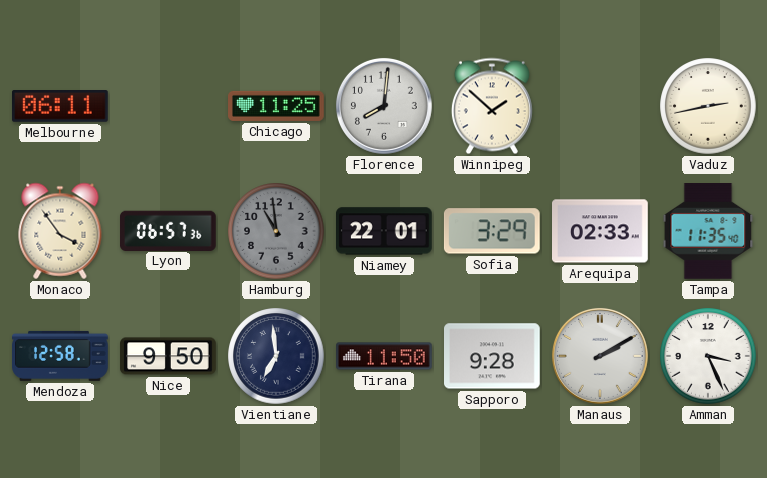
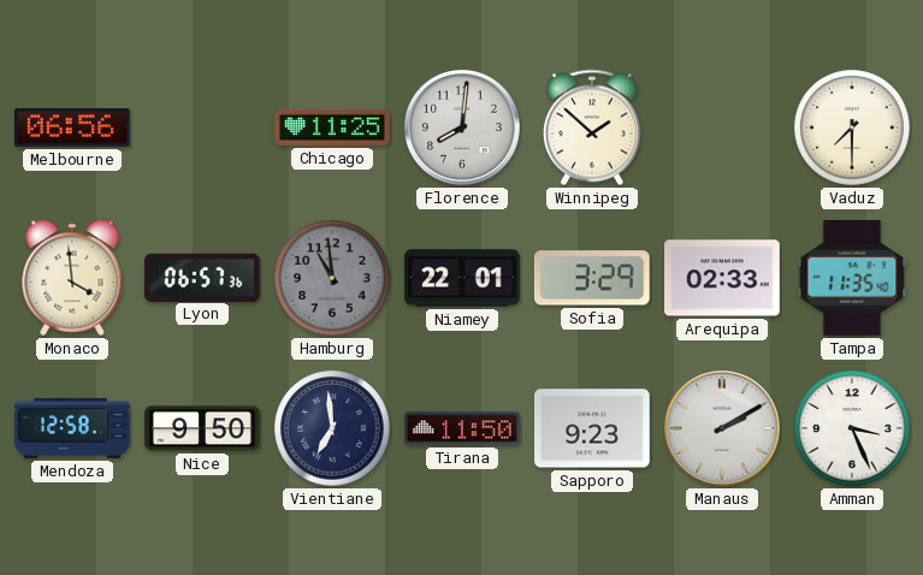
Melbourne: 06:11 -> 06:56 (73, 129)
Vaduz: 2:43 -> 7:30 (852, 128)
Monaco: 3:54 -> 3:59 (72, 278)
Sapporo: 9:28 -> 9:23 (593, 428)
